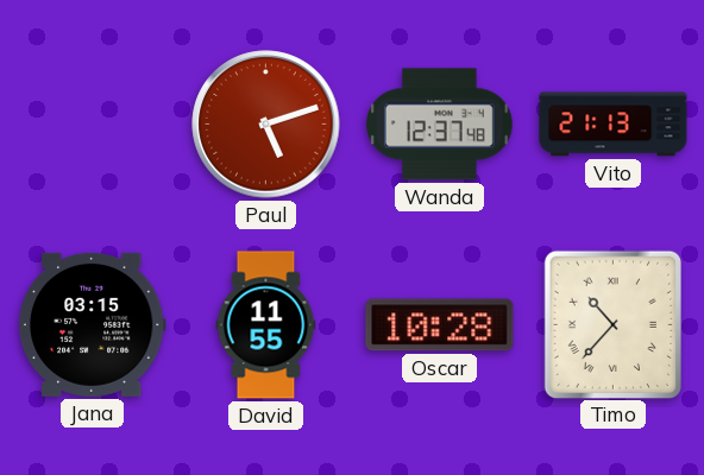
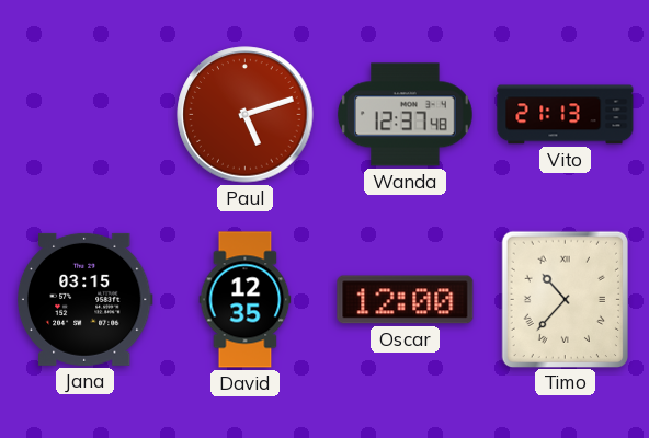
David: 11:55 -> 12:35 (246, 300)
Oscar: 10:28 -> 12:00 (406, 300)
